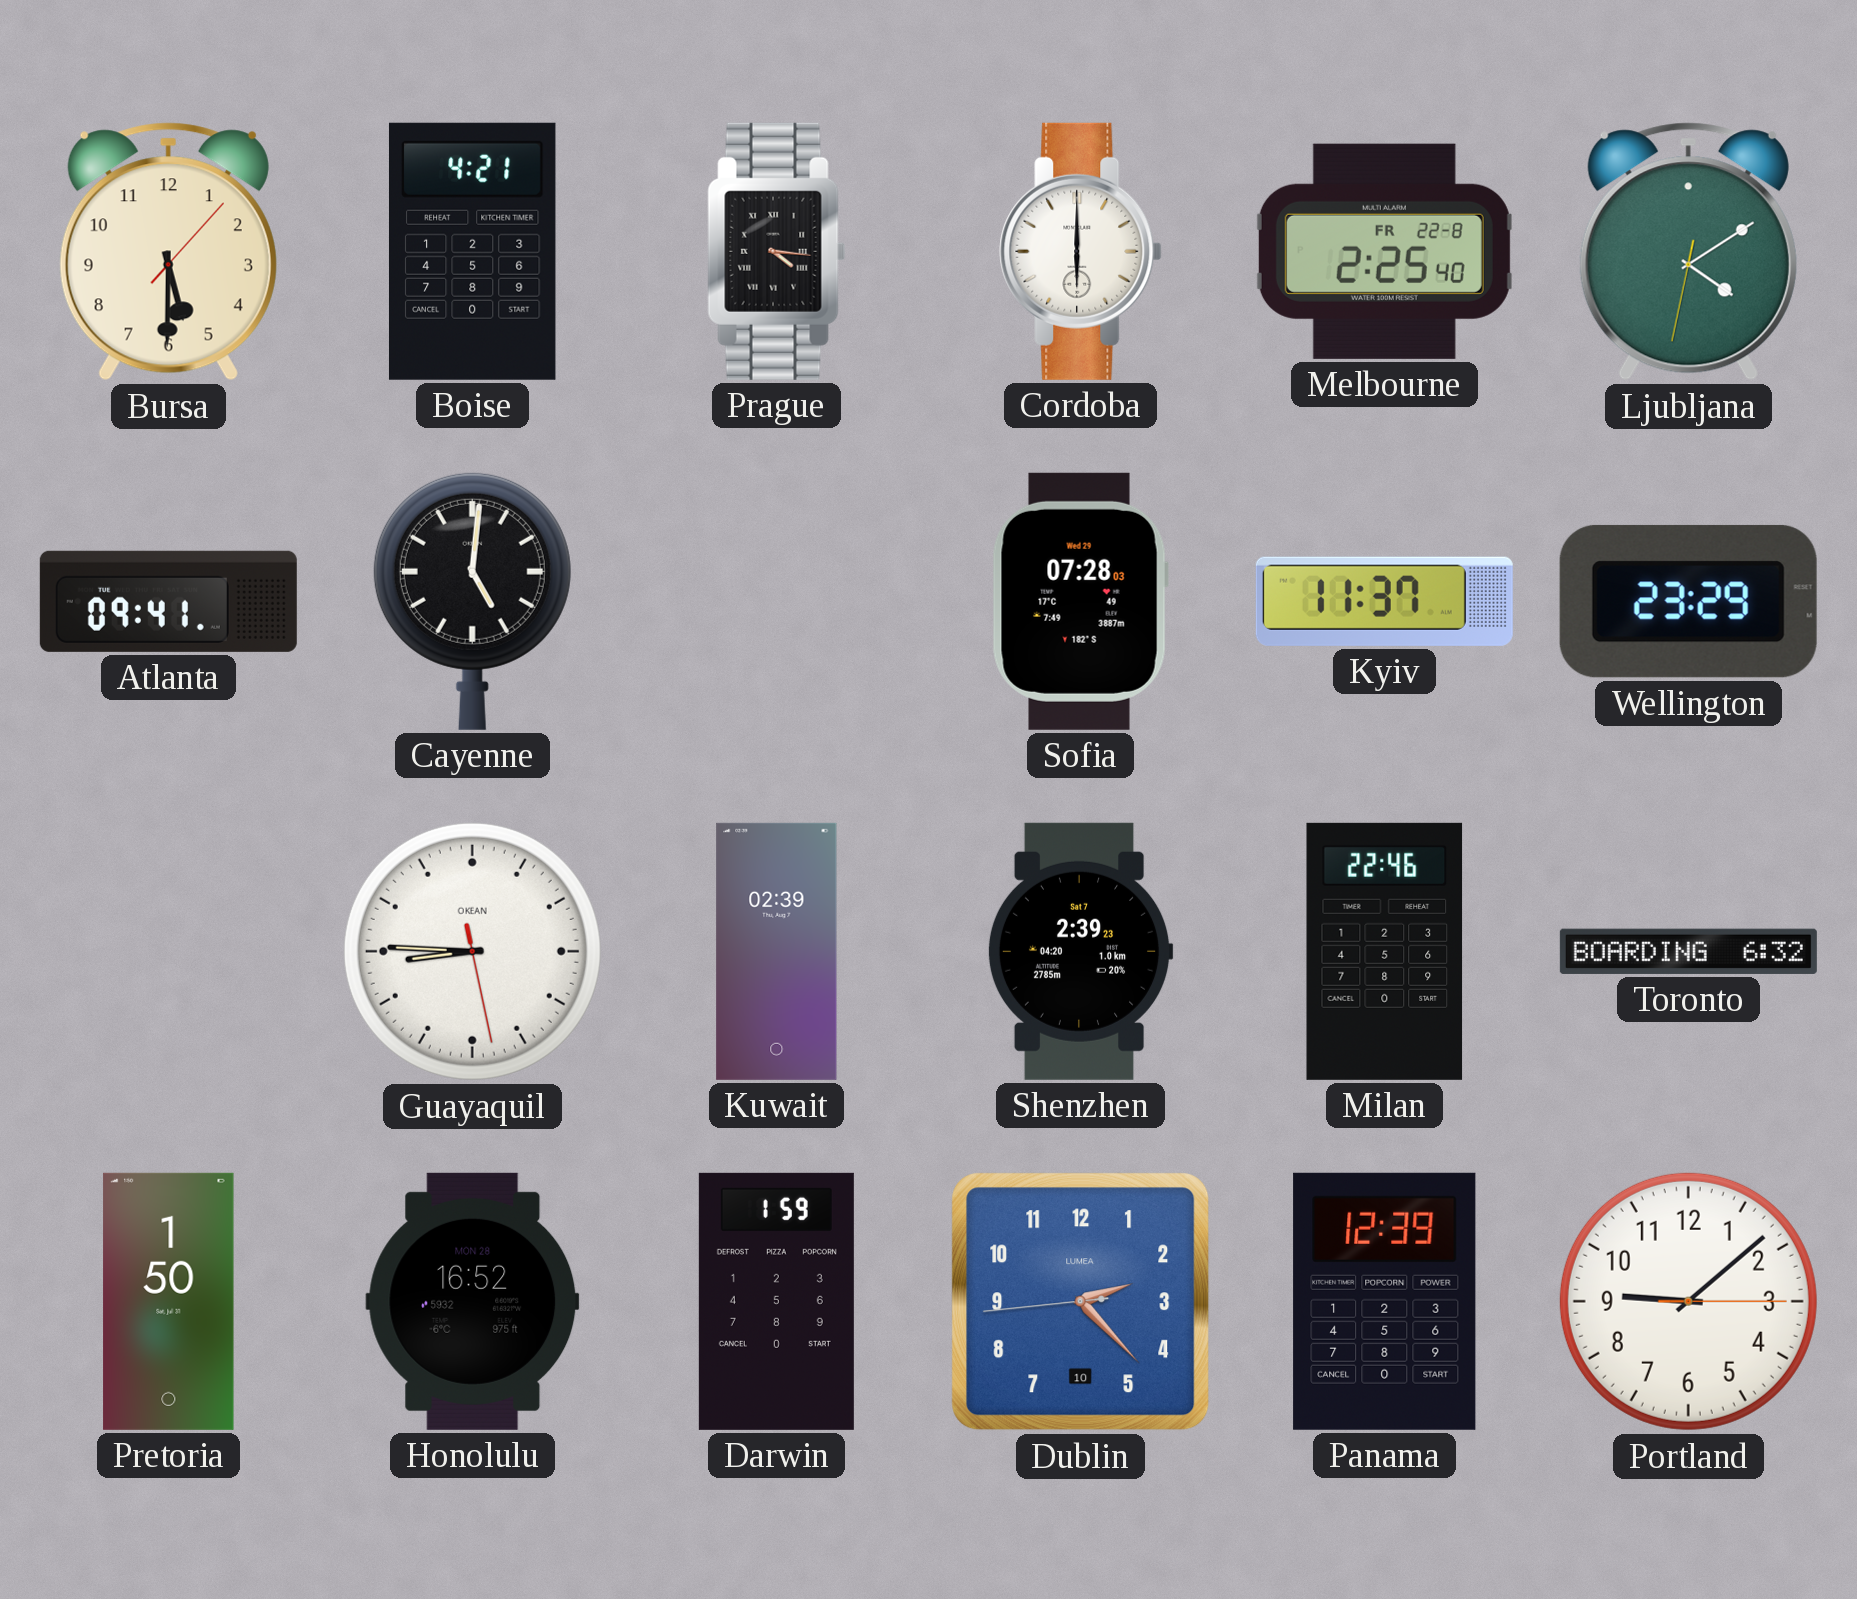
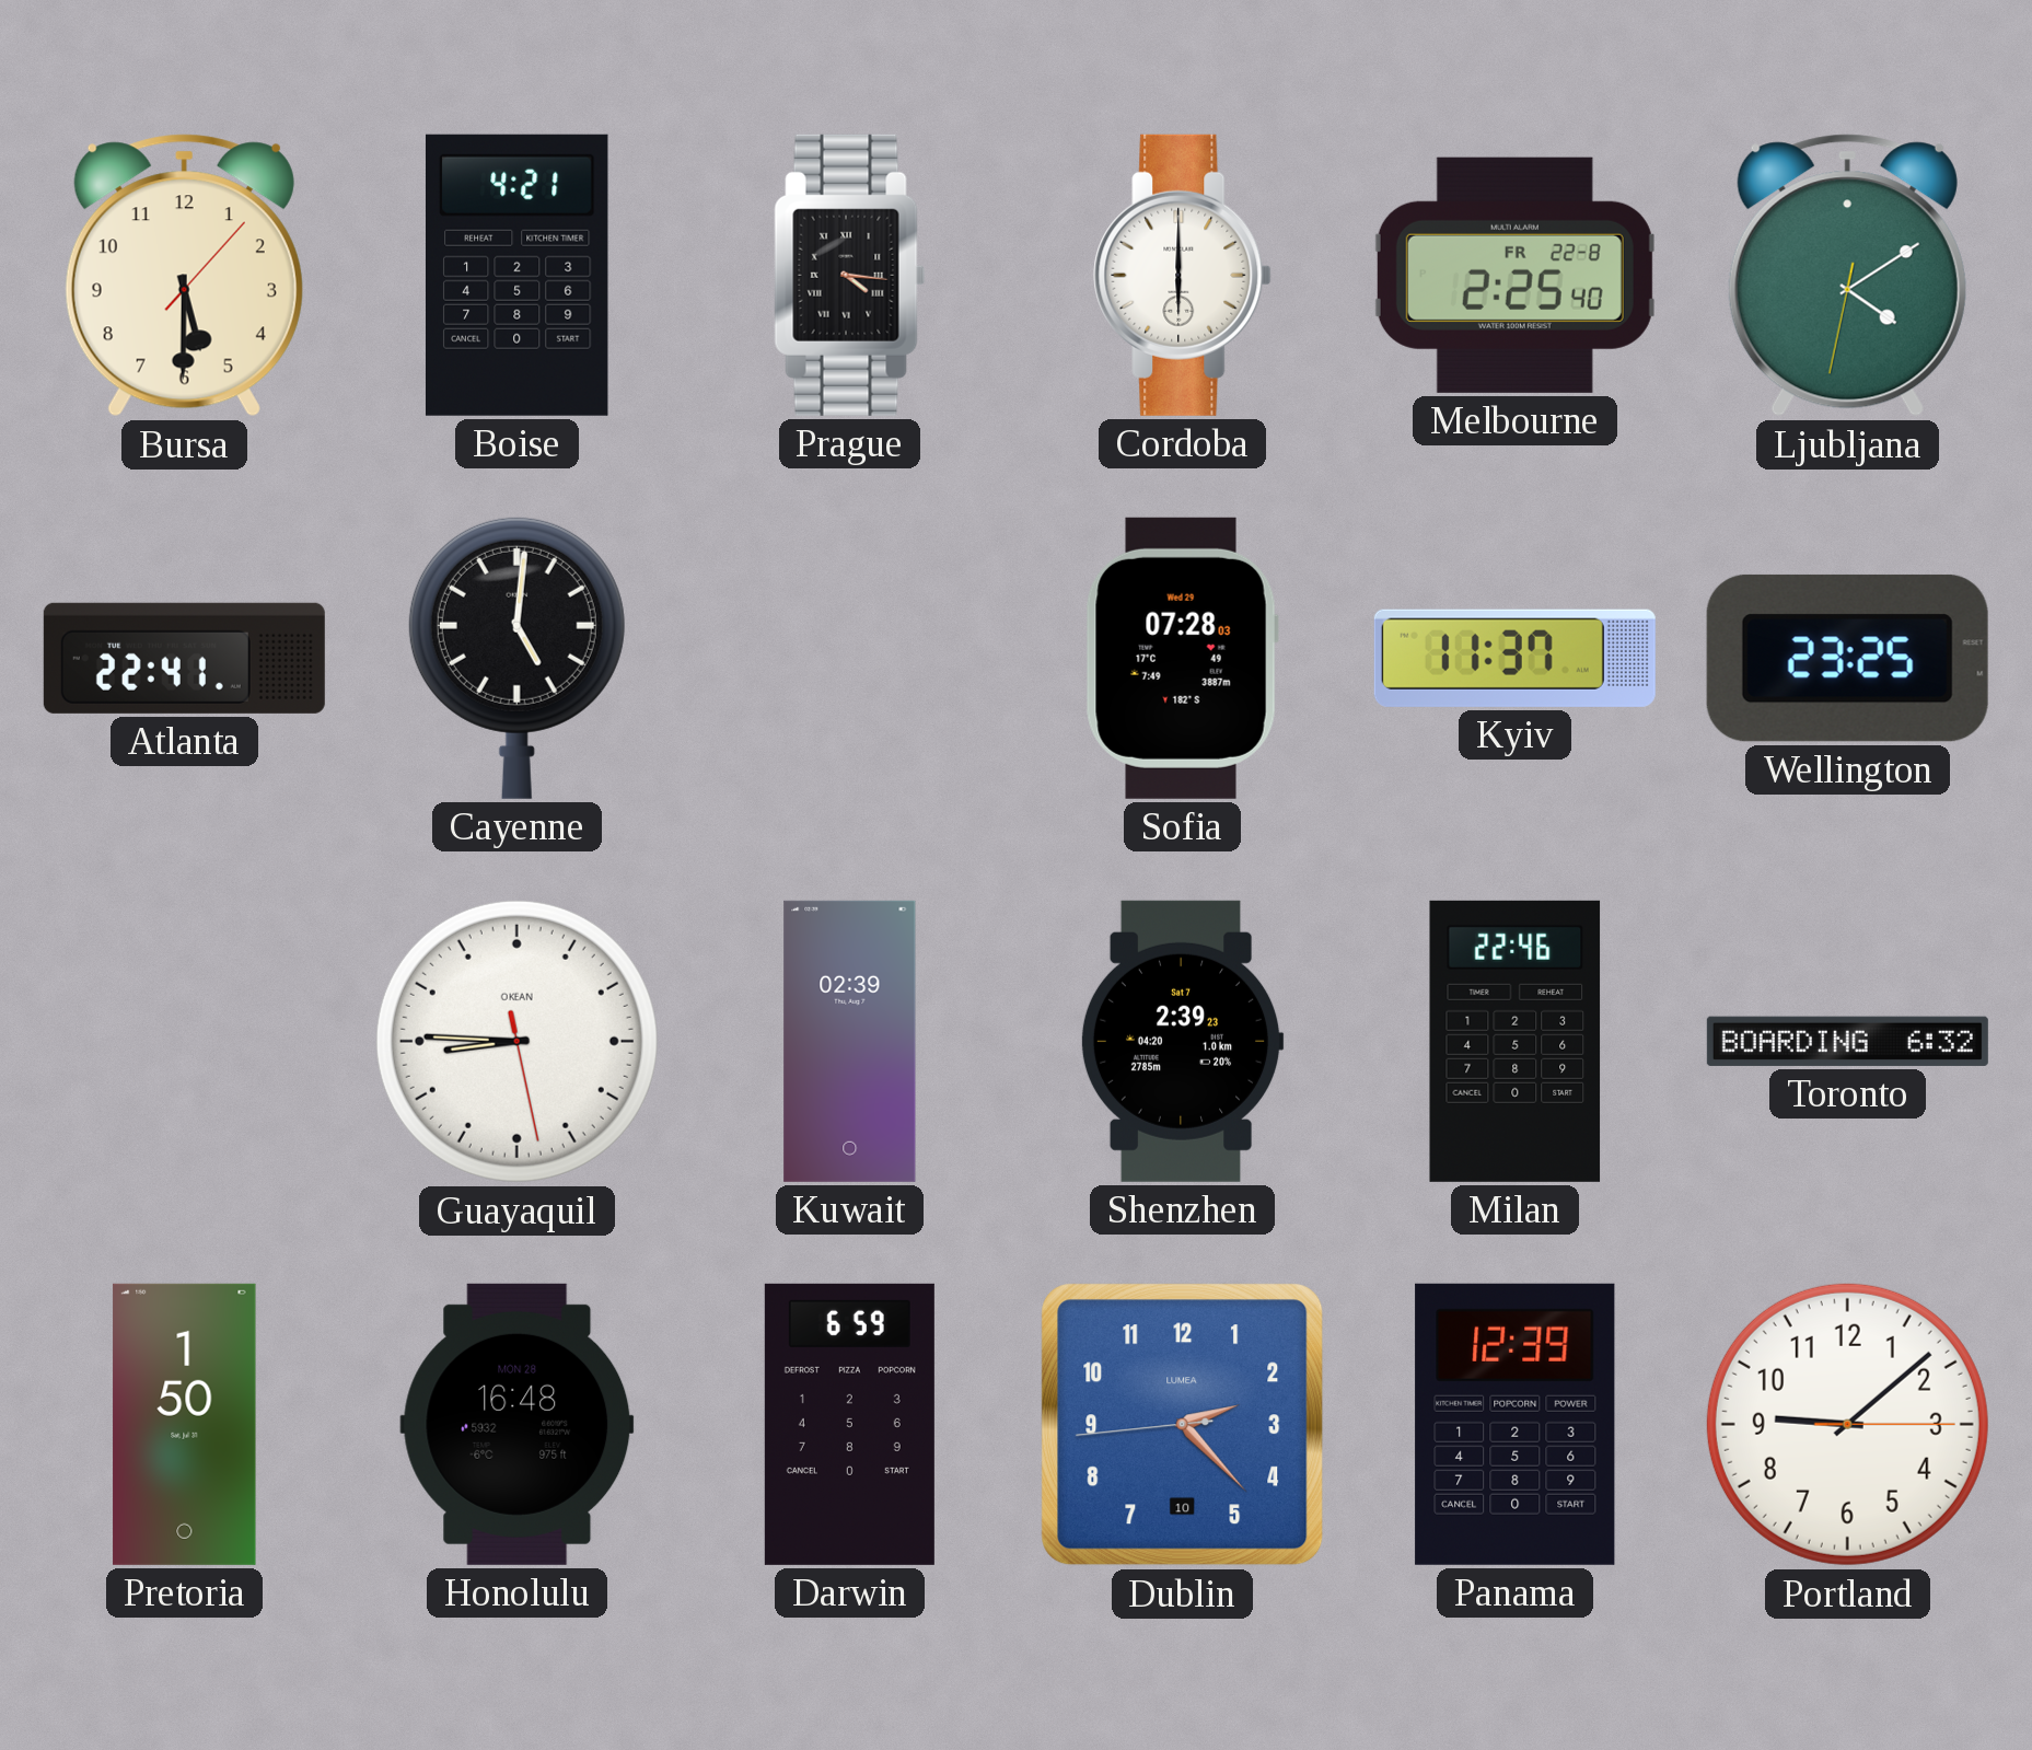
Atlanta: 09:41 -> 22:41 (184, 658)
Wellington: 23:29 -> 23:25 (1847, 658)
Honolulu: 16:52 -> 16:48 (518, 1424)
Darwin: 1:59 -> 6:59 (849, 1424)
